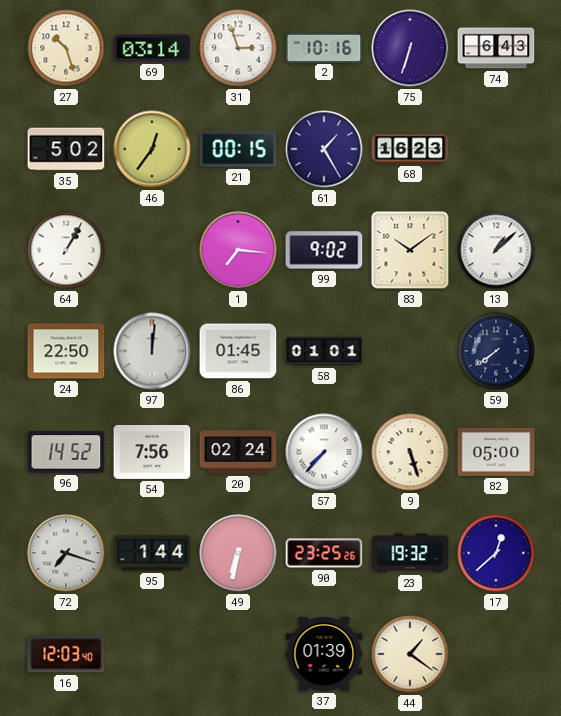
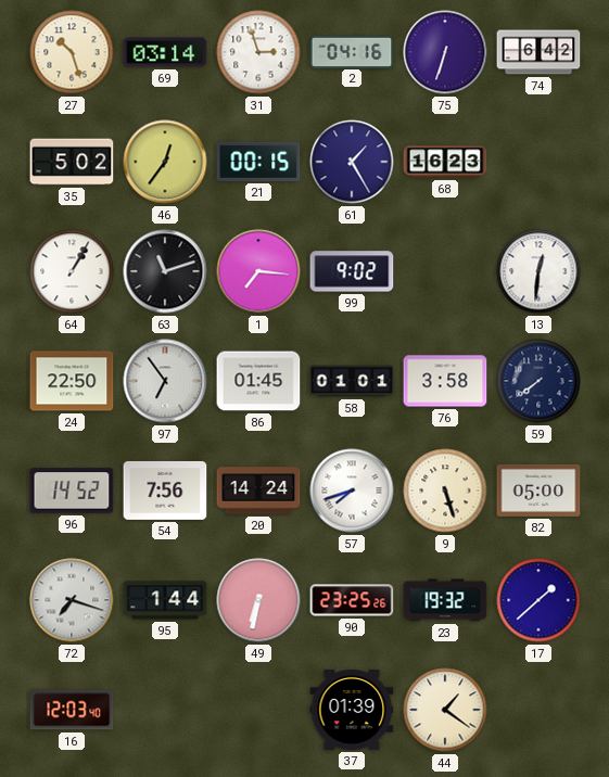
2: 10:16 -> 04:16 (352, 51)
74: 6:43 -> 6:42 (538, 52)
63: none -> 11:12 (165, 271)
83: 10:09 -> none (410, 250)
13: 1:08 -> 12:31 (538, 271)
97: 12:01 -> 6:54 (165, 381)
76: none -> 3:58 (445, 381)
20: 02:24 -> 14:24 (258, 491)
57: 7:37 -> 7:42 (352, 491)
17: 12:38 -> 1:38 (538, 600)
